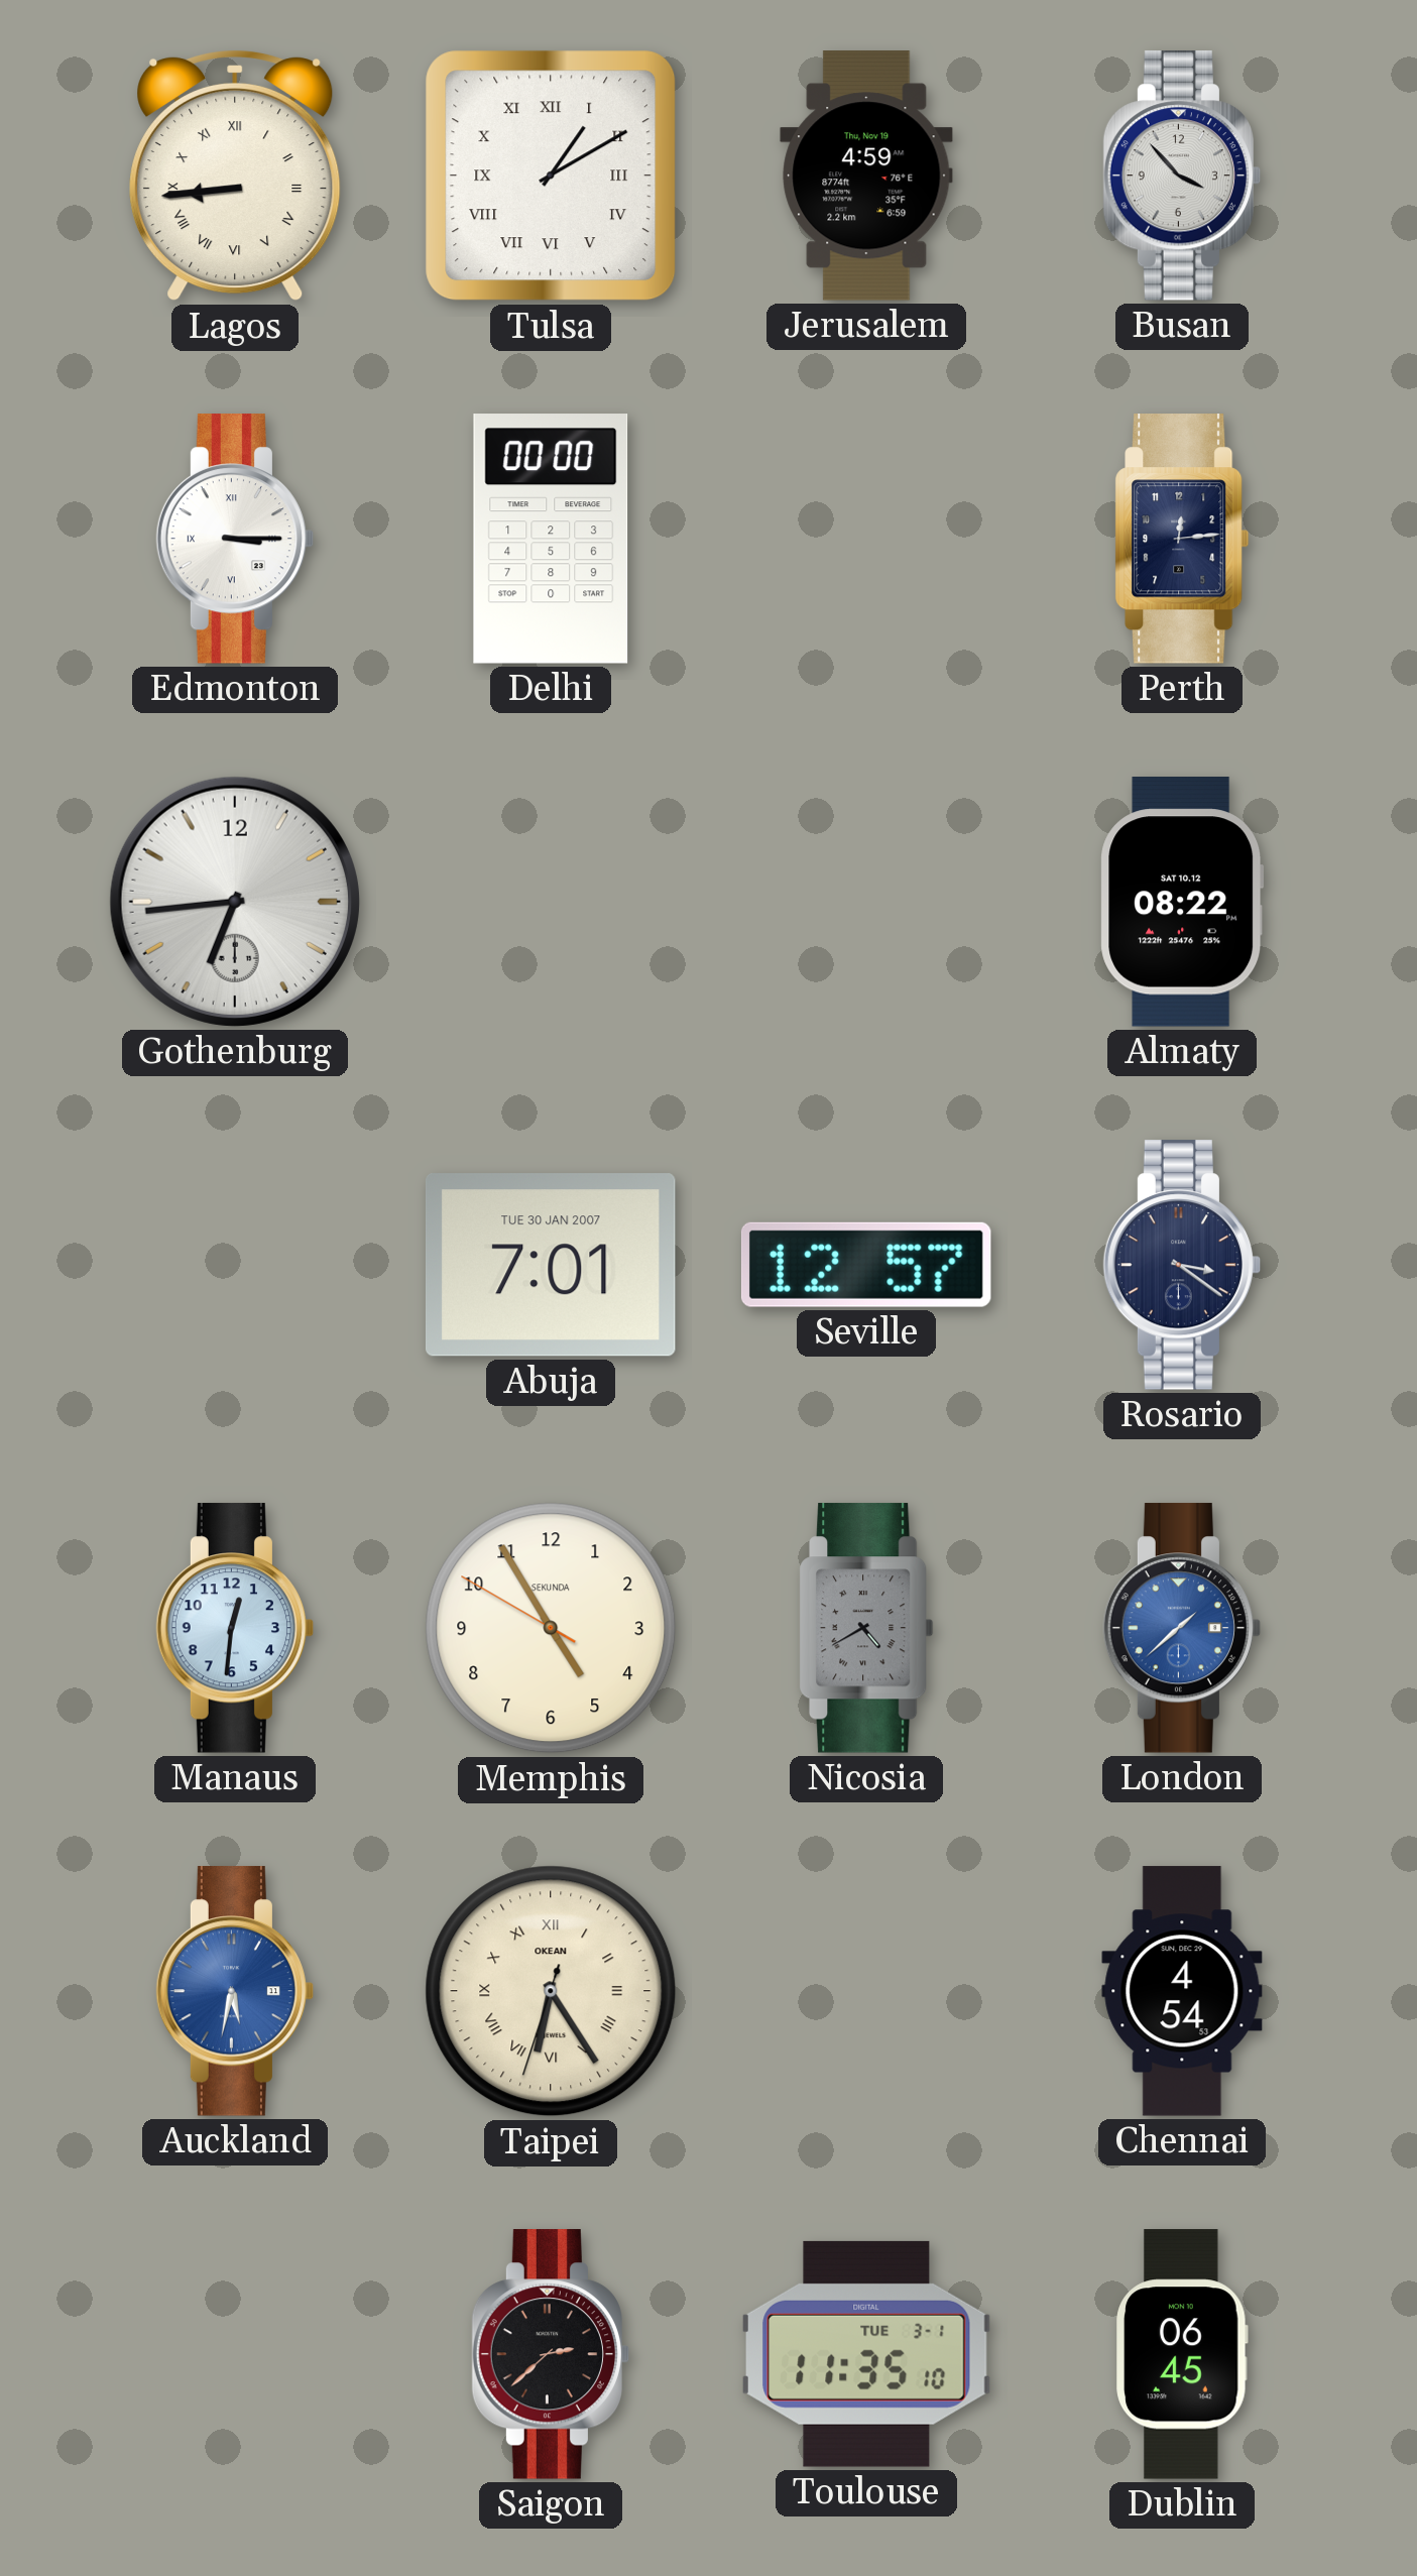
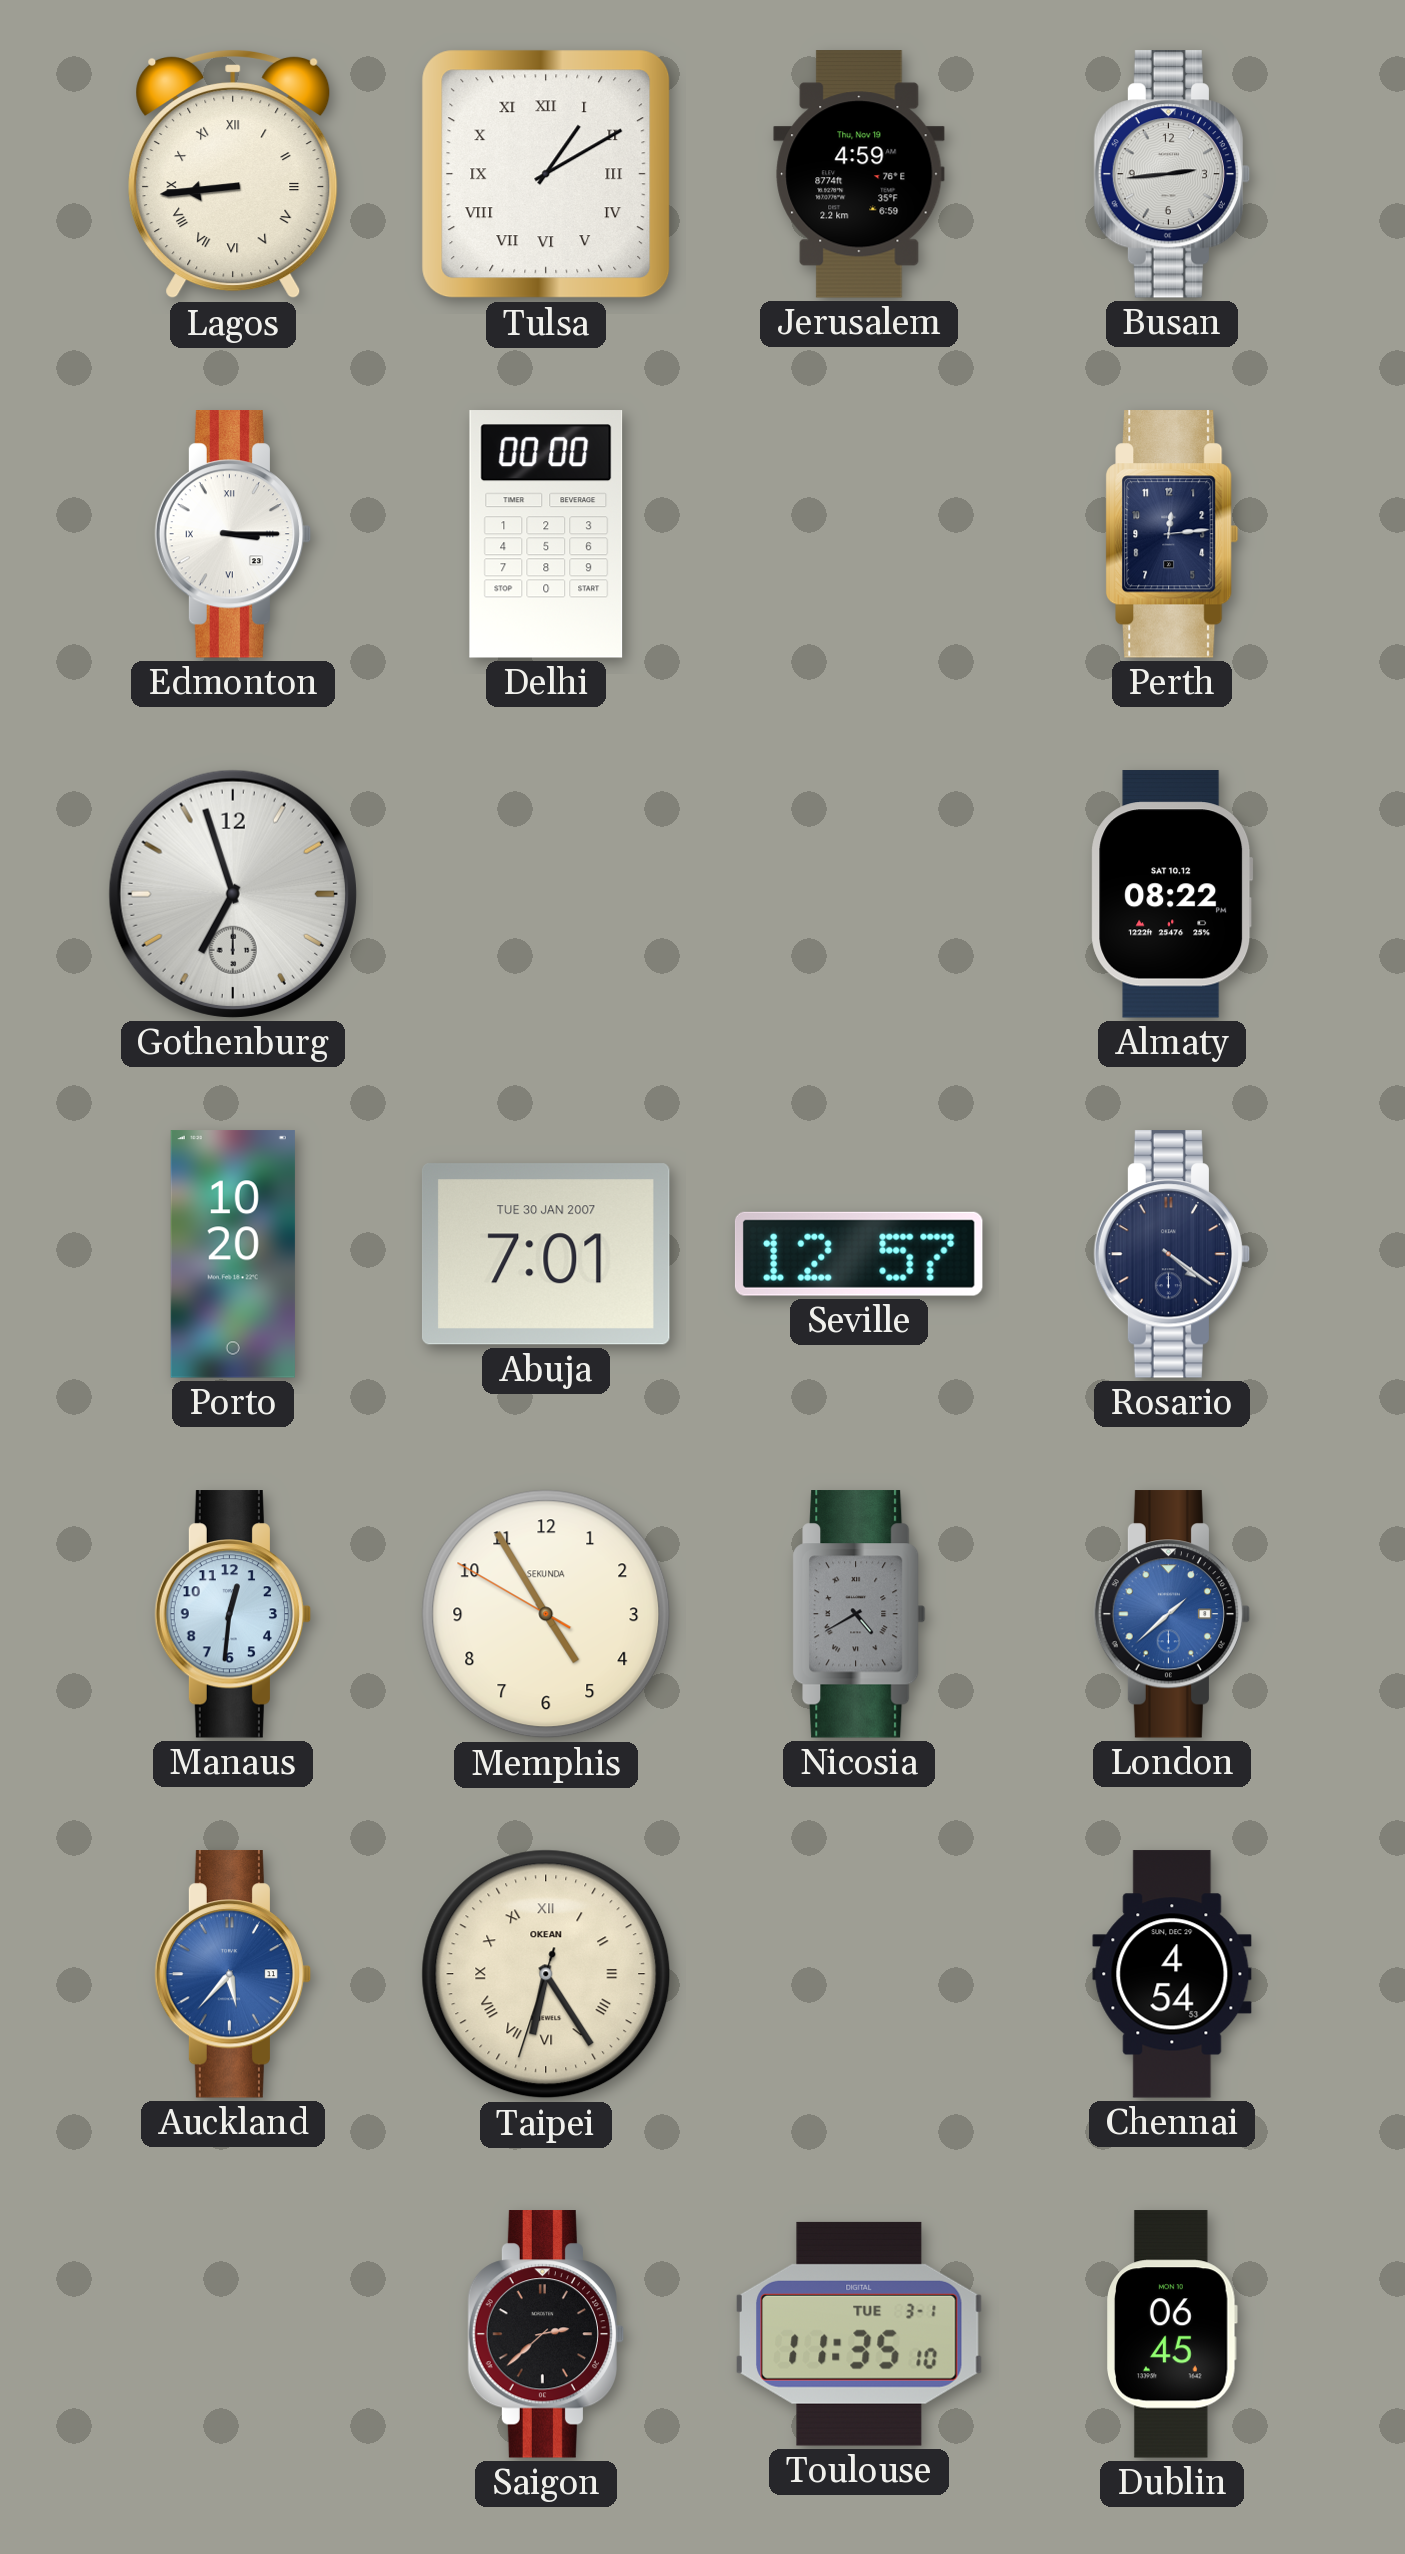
Busan: 3:53 -> 2:44 (1172, 174)
Gothenburg: 6:44 -> 6:57 (233, 894)
Porto: none -> 10:20 (233, 1254)
Rosario: 3:21 -> 4:21 (1172, 1254)
Auckland: 5:32 -> 5:37 (233, 1974)
